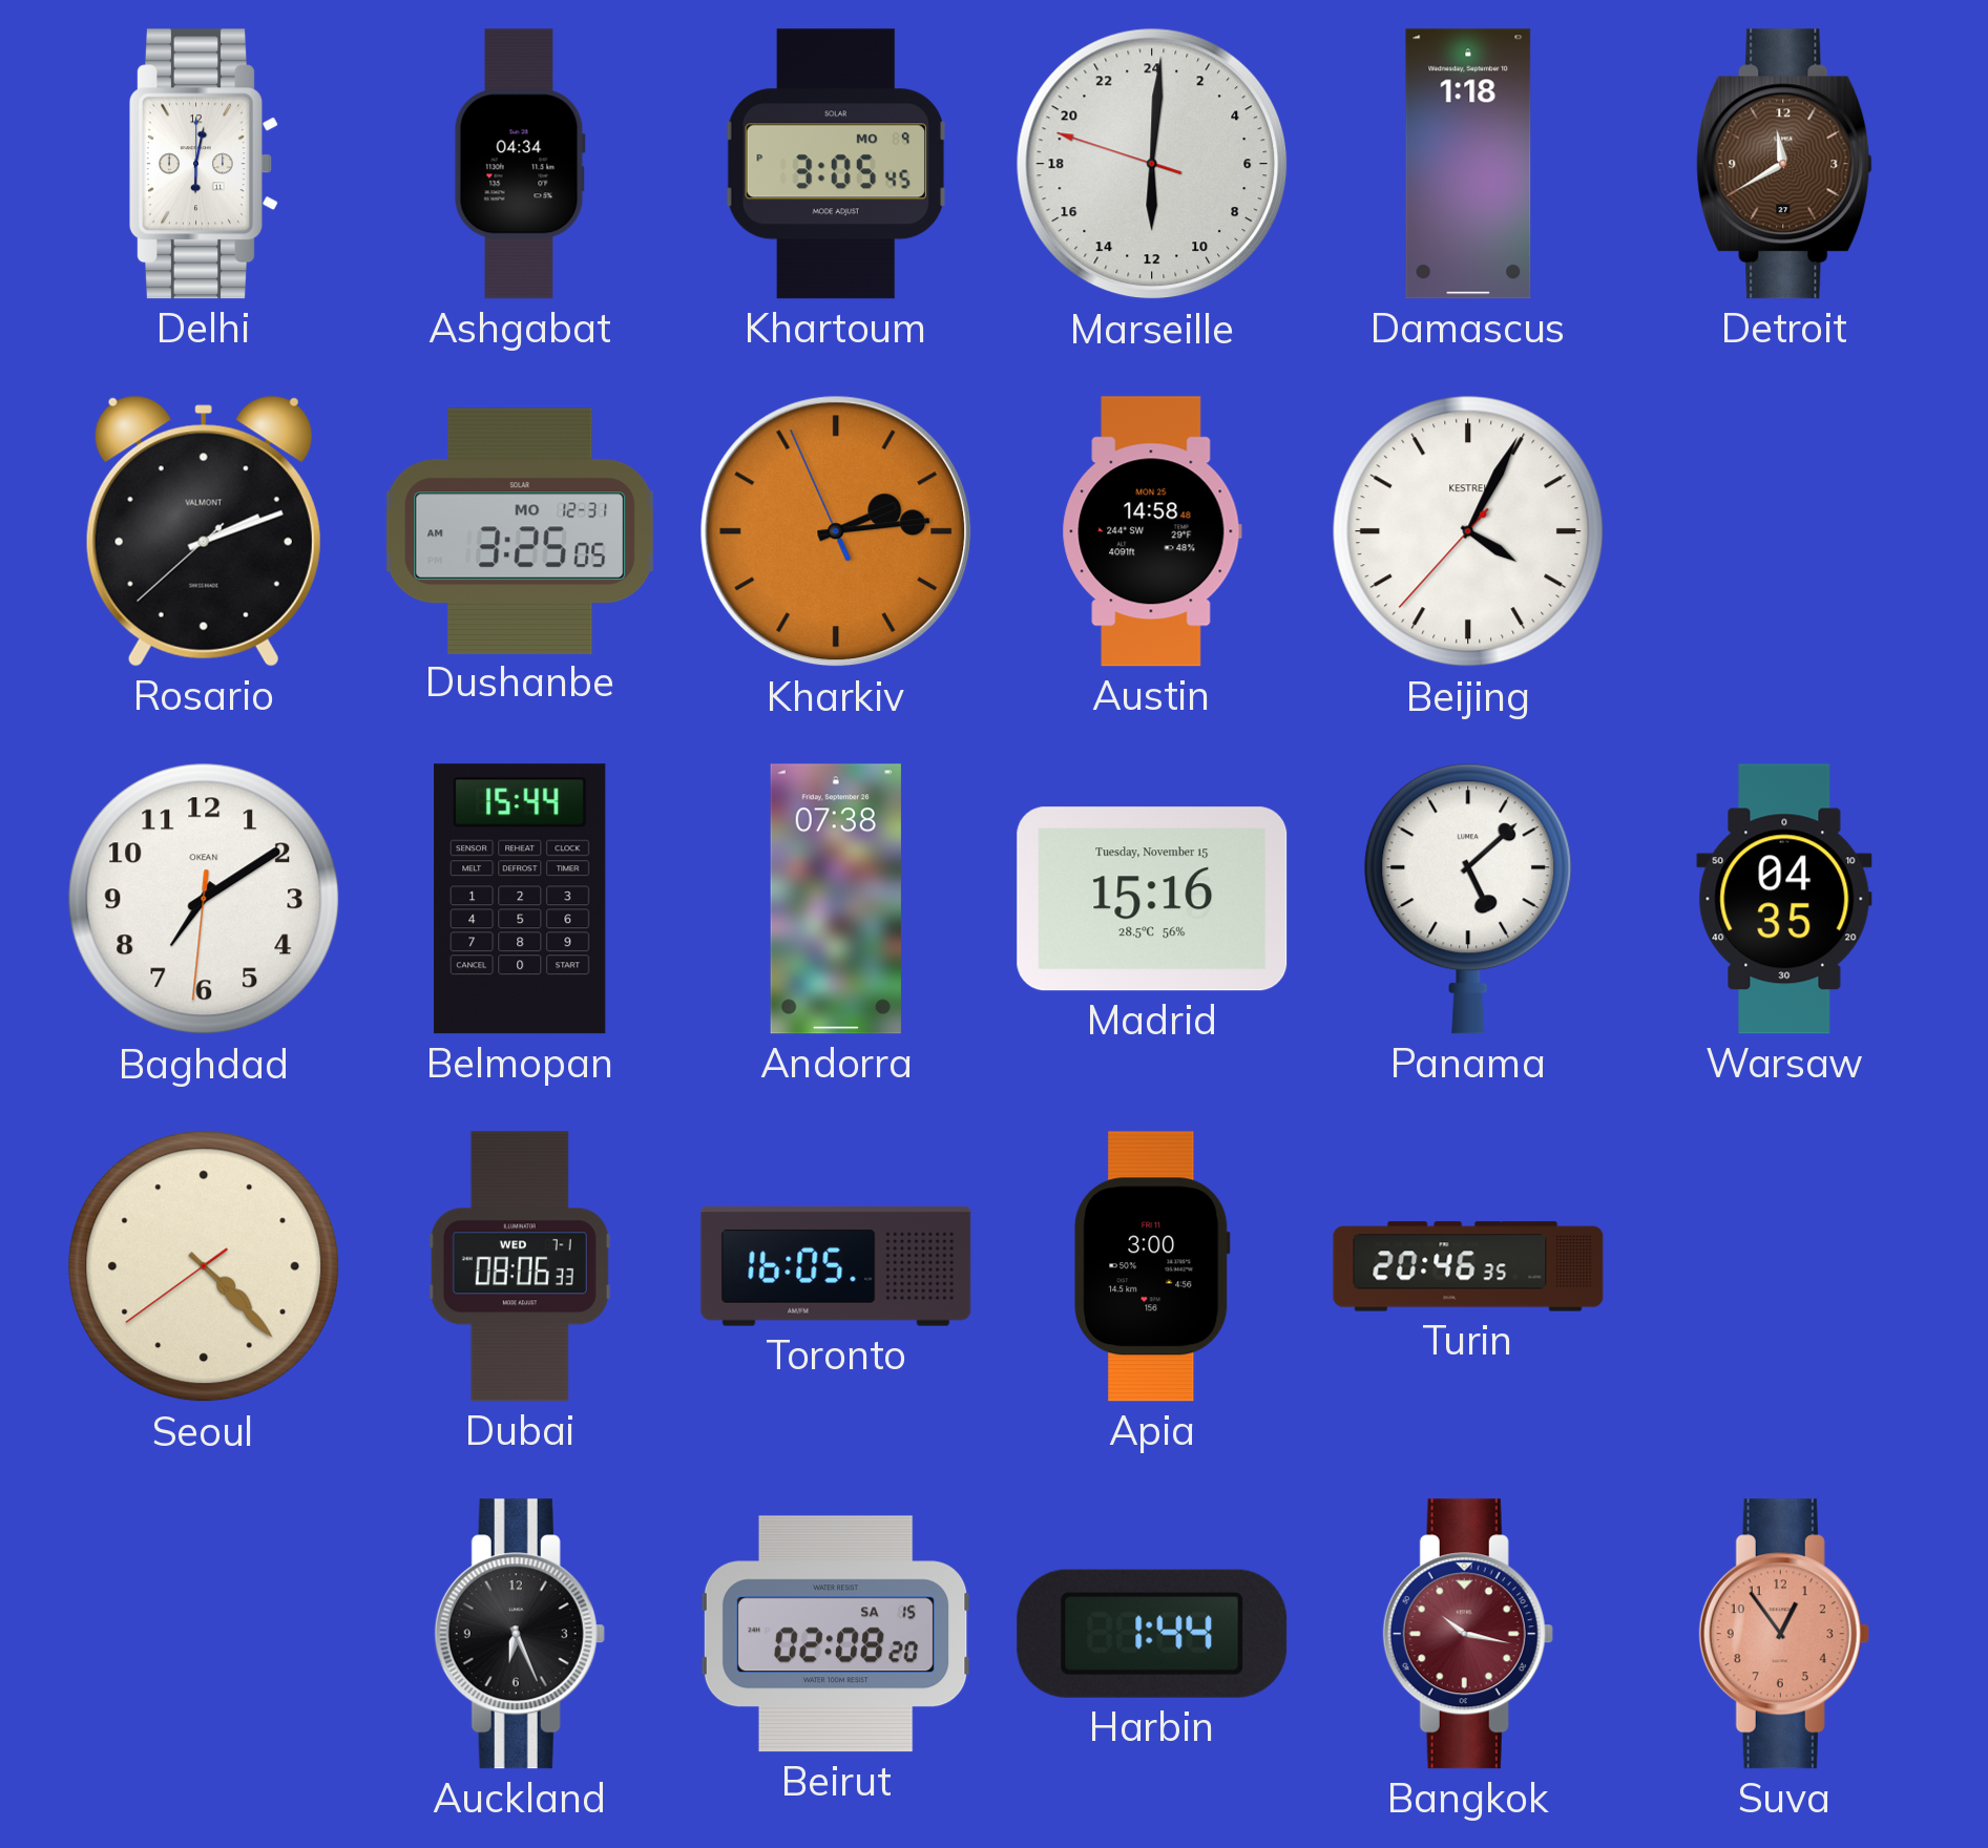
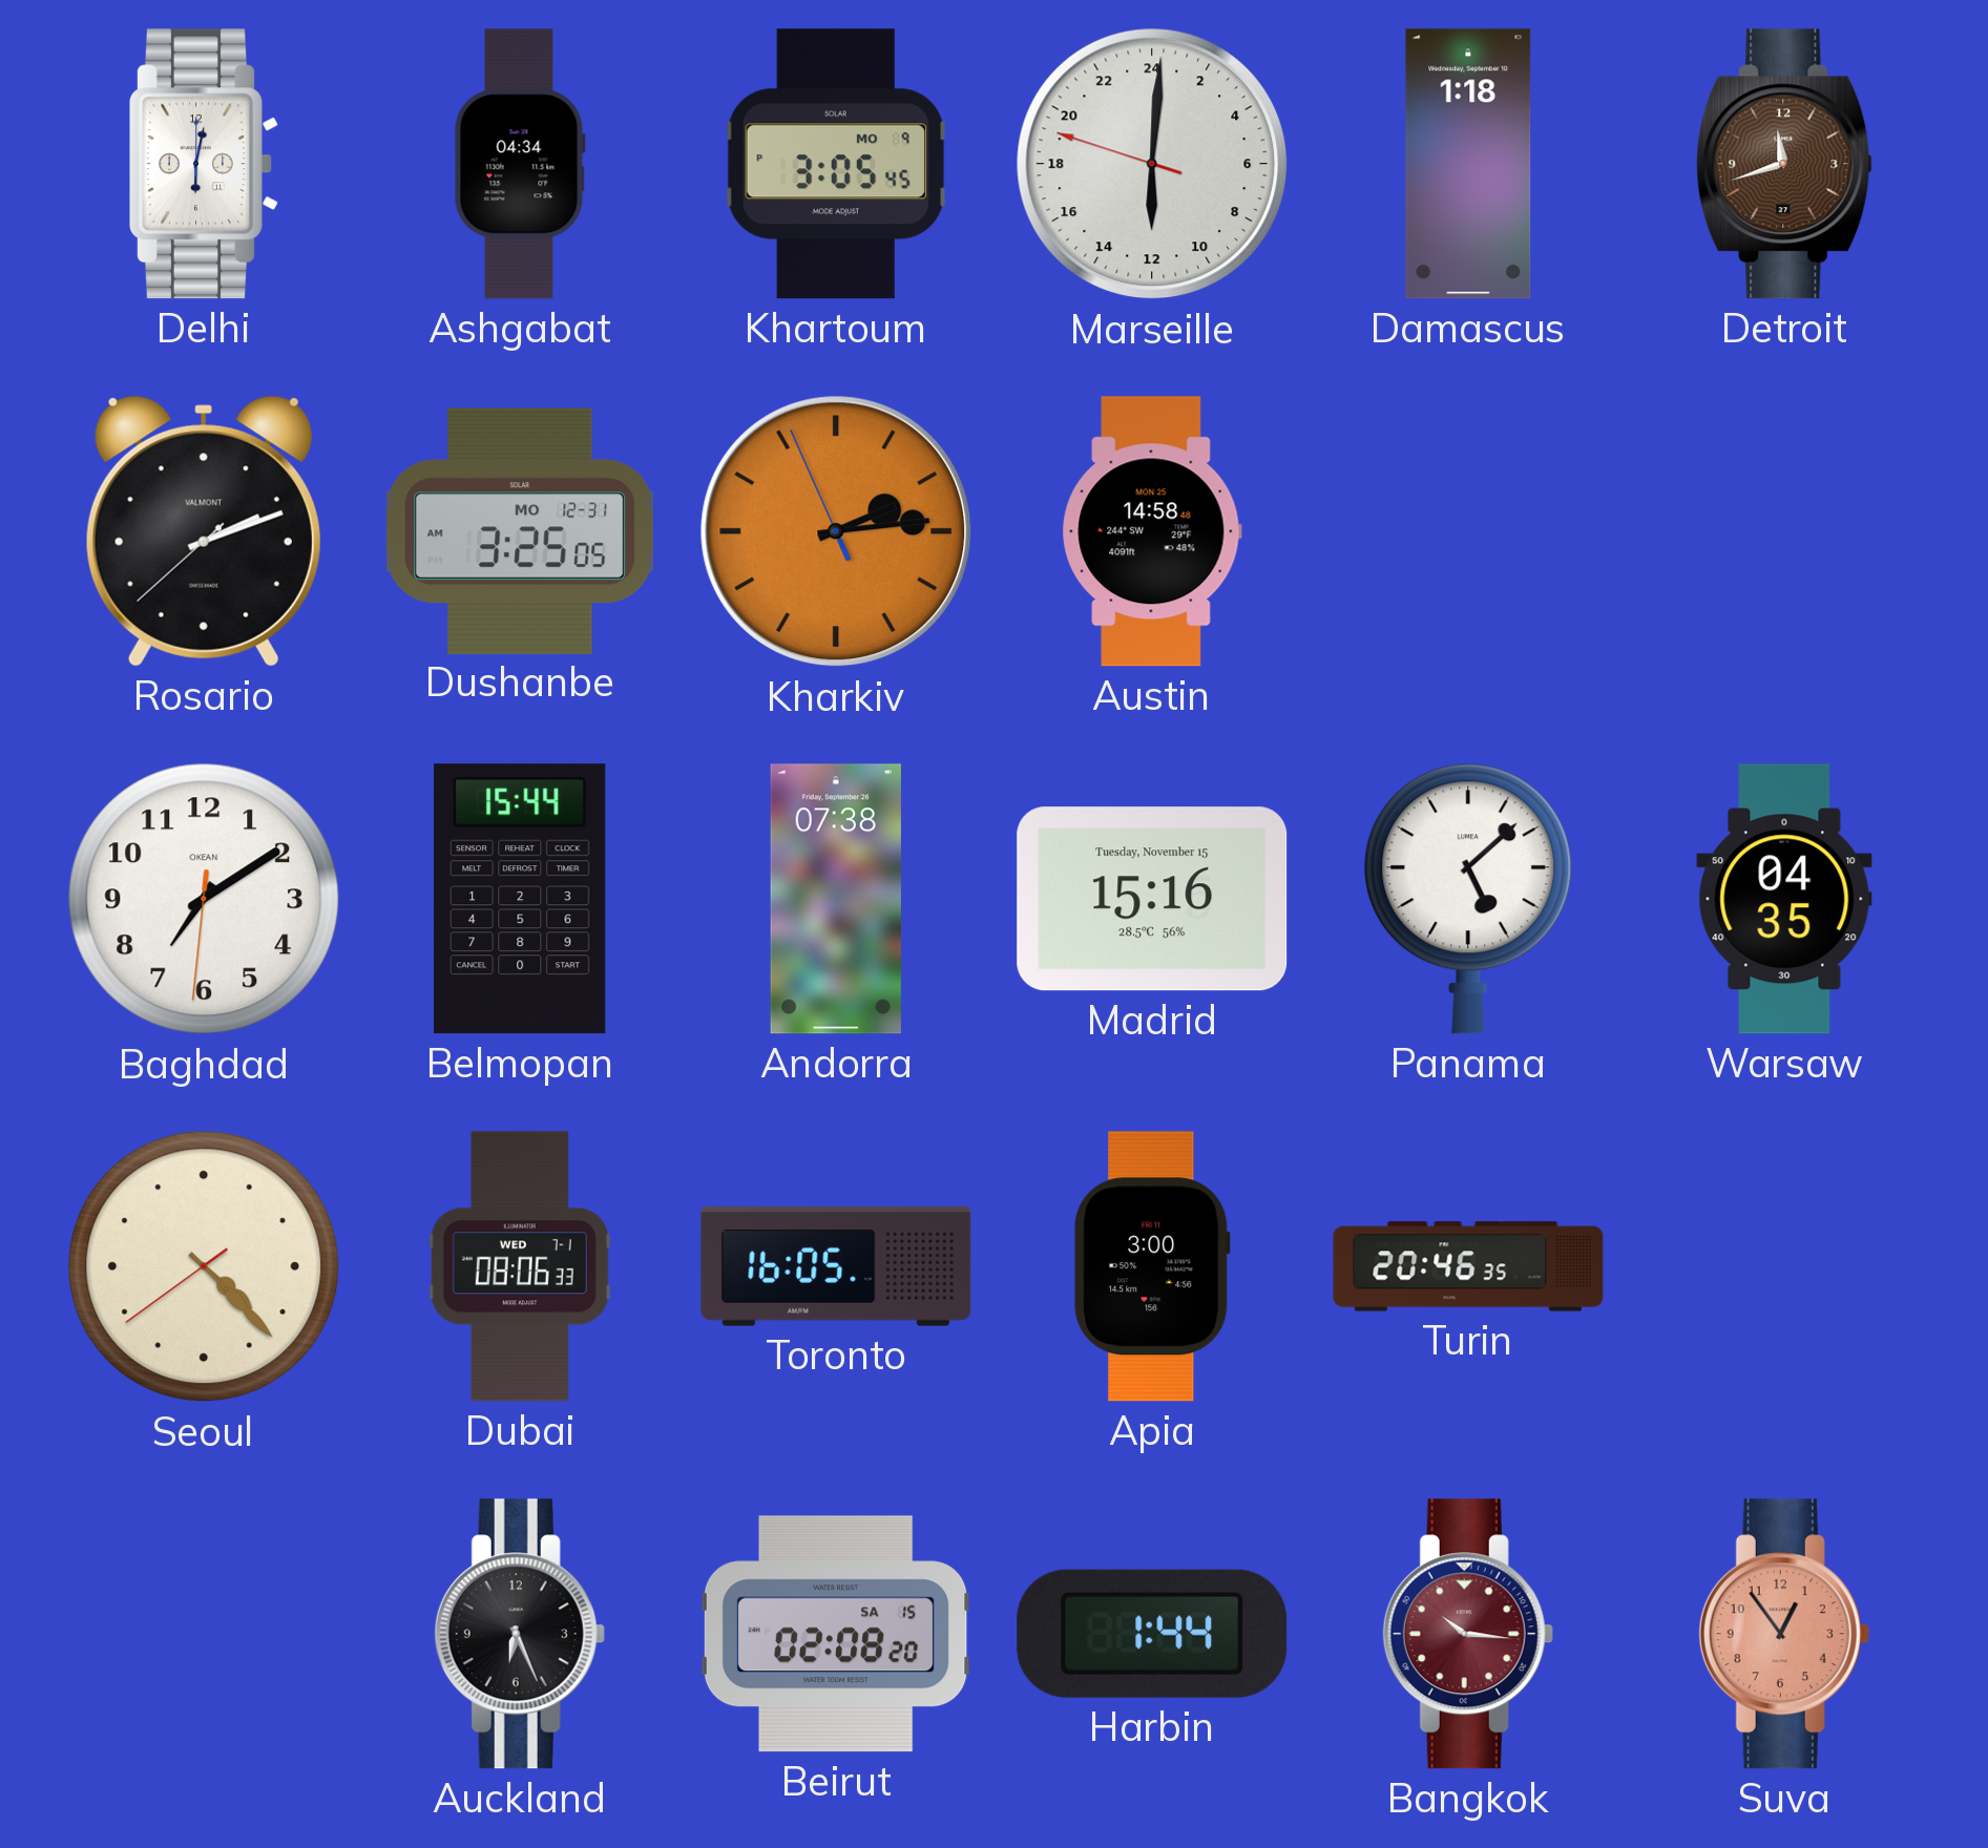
Detroit: 11:40 -> 11:42 (1784, 164)
Beijing: 4:04 -> none (1468, 531)
Bangkok: 10:17 -> 10:16 (1468, 1634)
